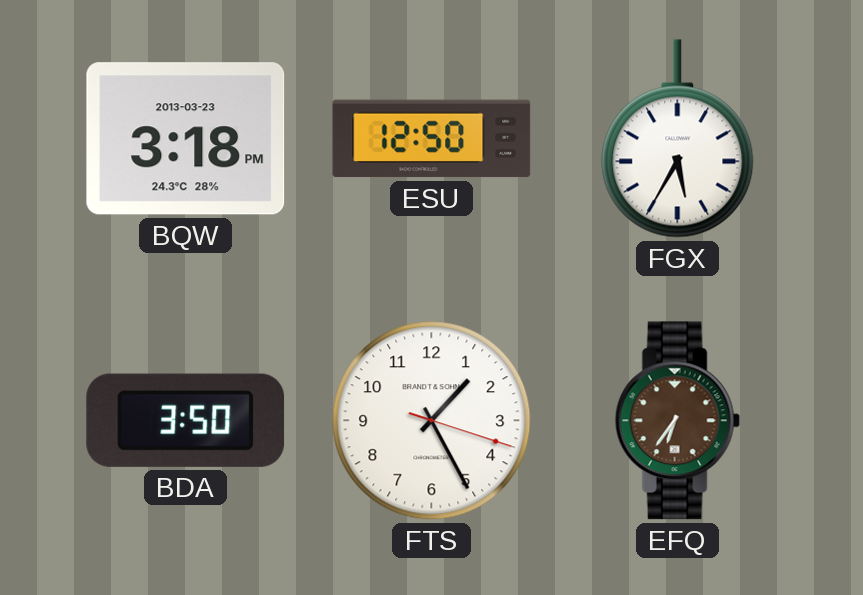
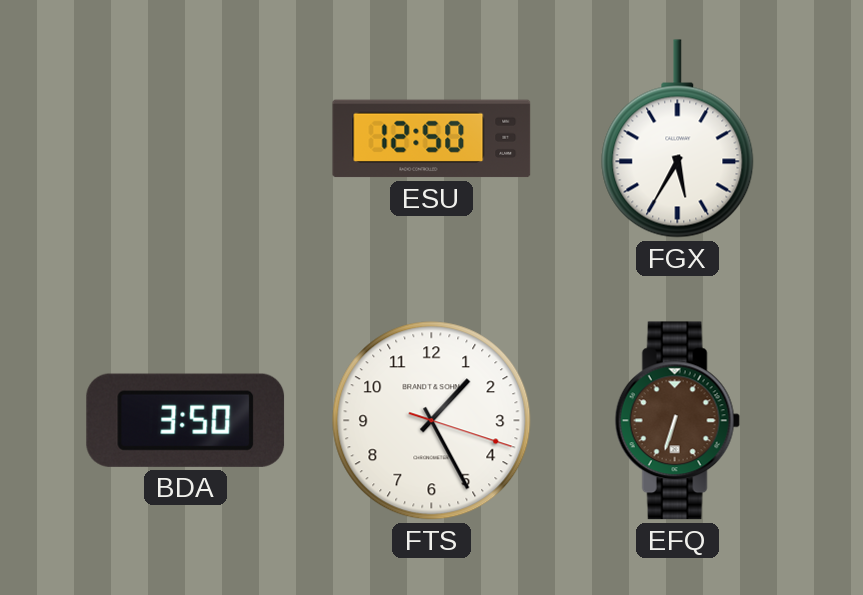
BQW: 3:18 -> none (186, 139)
EFQ: 6:36 -> 6:33 (677, 421)
